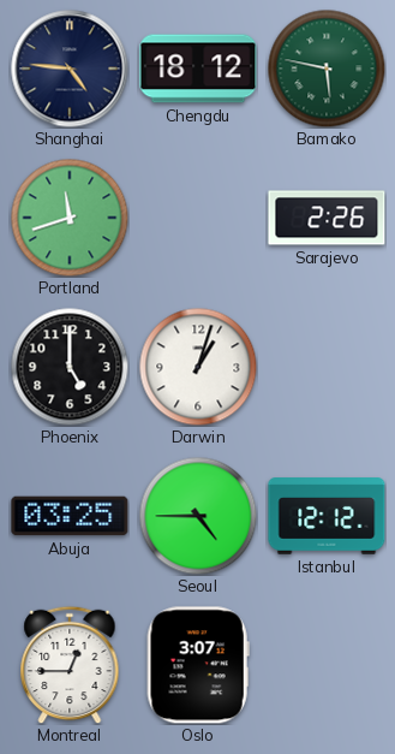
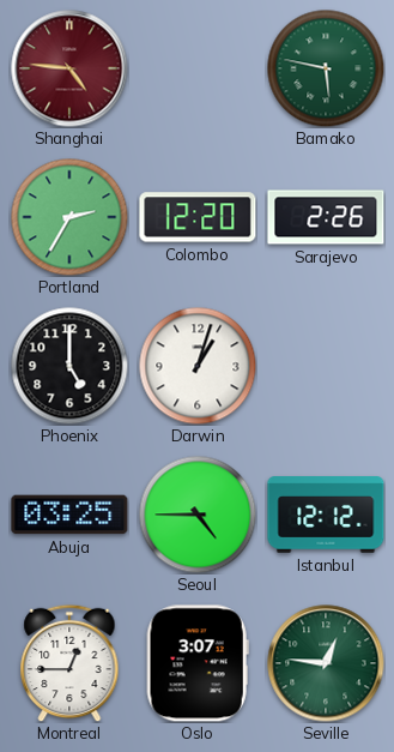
Shanghai dial: navy -> burgundy (69, 68)
Chengdu: 18:12 -> none (198, 69)
Portland: 11:42 -> 2:35 (69, 217)
Colombo: none -> 12:20 (198, 217)
Seville: none -> 12:46 (326, 663)
